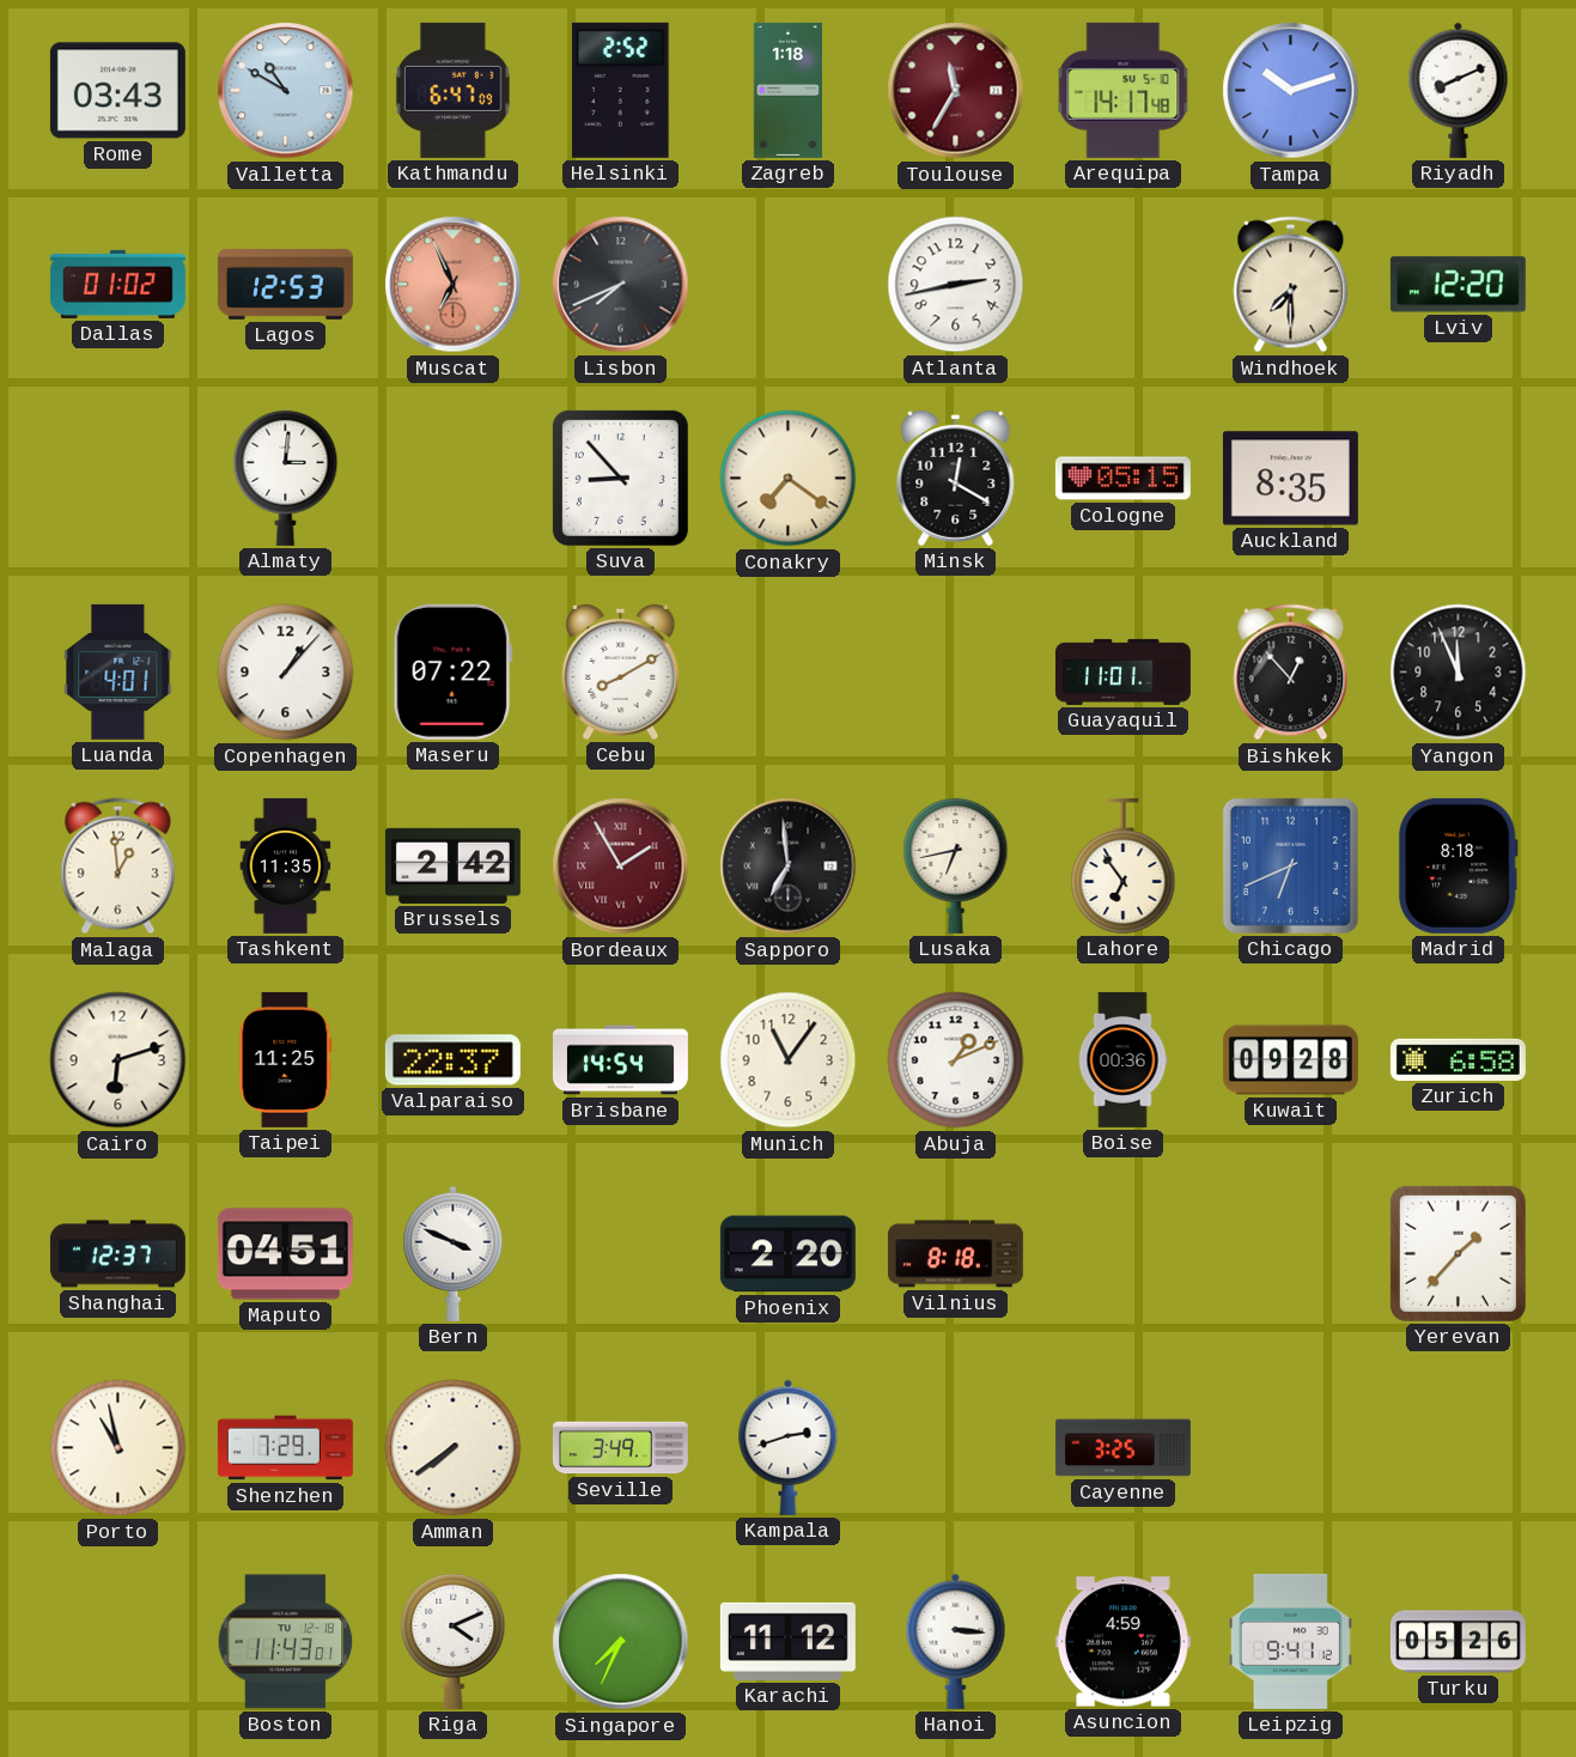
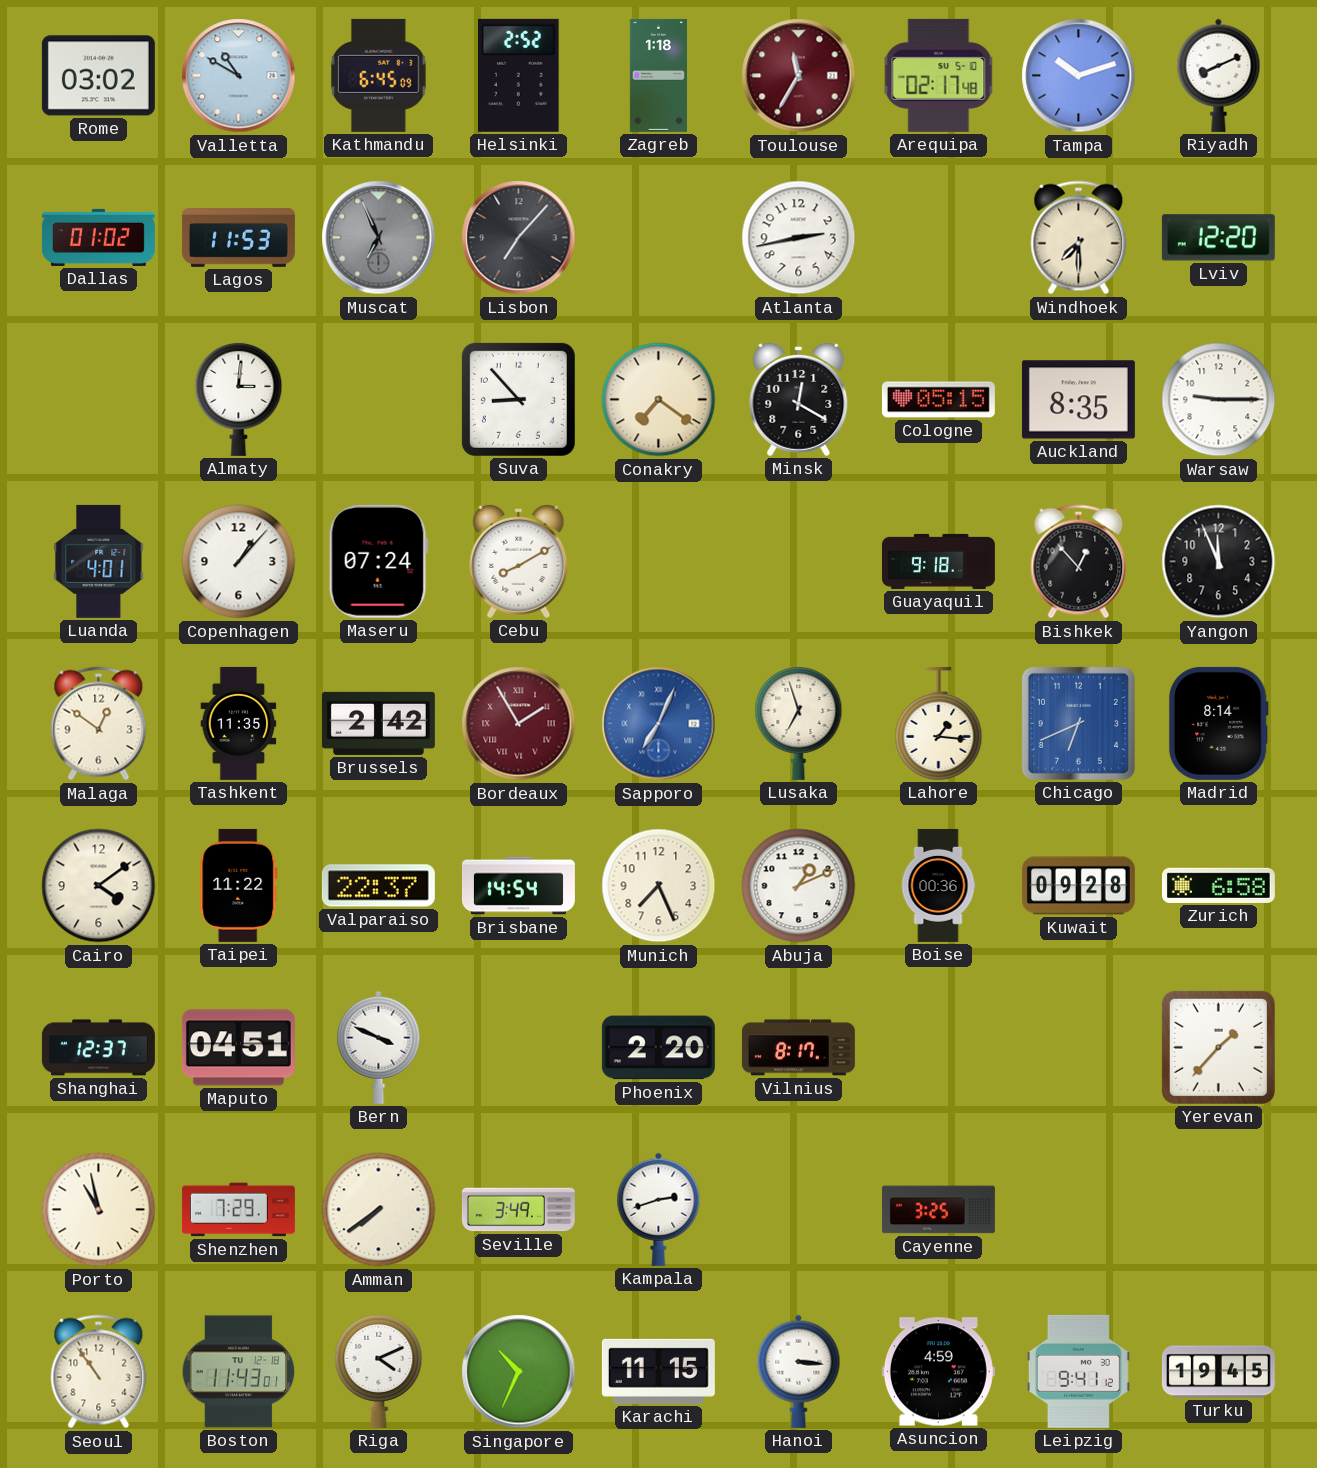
Rome: 03:43 -> 03:02 (98, 76)
Kathmandu: 6:47 -> 6:45 (378, 75)
Arequipa: 14:17 -> 02:17 (939, 75)
Lagos: 12:53 -> 11:53 (238, 238)
Muscat dial: salmon -> grey (379, 238)
Lisbon: 7:41 -> 7:07 (519, 238)
Warsaw: none -> 9:15 (1219, 400)
Maseru: 07:22 -> 07:24 (378, 561)
Guayaquil: 11:01 -> 9:18 (938, 561)
Malaga: 12:59 -> 12:51 (99, 724)
Sapporo: 6:59 -> 7:04 (659, 724)
Sapporo dial: black -> blue (659, 724)
Lusaka: 6:43 -> 6:57 (799, 723)
Lahore: 6:54 -> 1:16 (939, 723)
Madrid: 8:18 -> 8:14 (1218, 723)
Cairo: 6:12 -> 4:09 (99, 886)
Taipei: 11:25 -> 11:22 (239, 885)
Munich: 11:06 -> 7:26 (659, 886)
Vilnius: 8:18 -> 8:17 (798, 1048)
Seoul: none -> 10:54 (99, 1372)
Singapore: 7:34 -> 10:34 (519, 1372)
Karachi: 11:12 -> 11:15 (658, 1371)
Turku: 05:26 -> 19:45 (1218, 1372)
